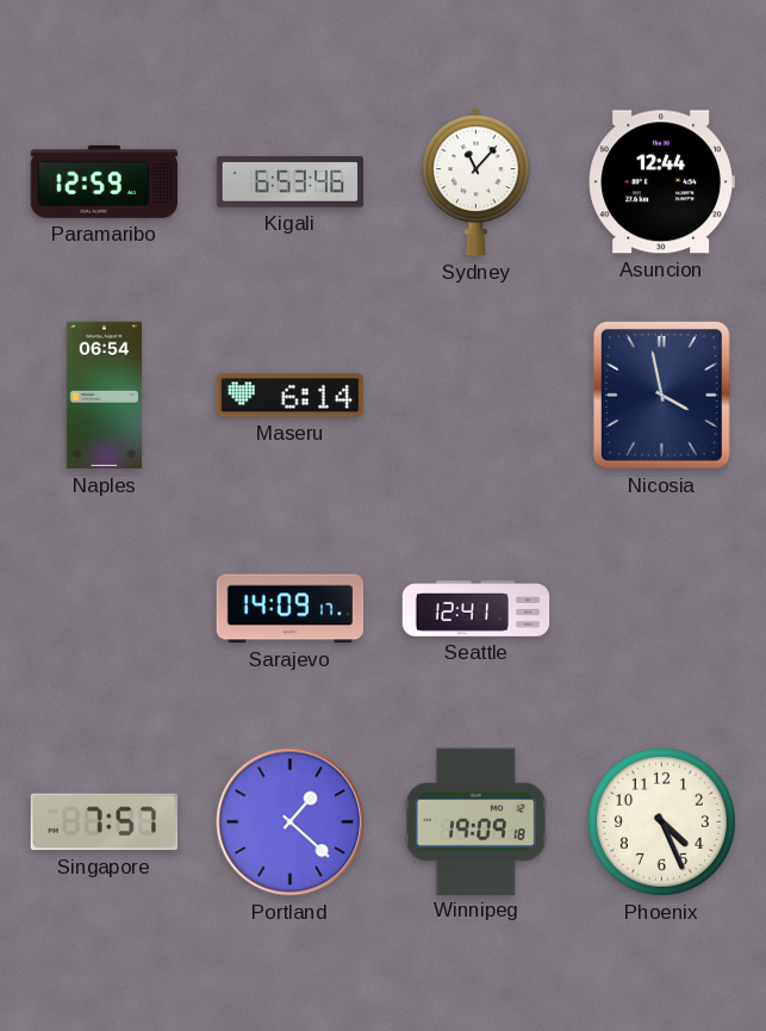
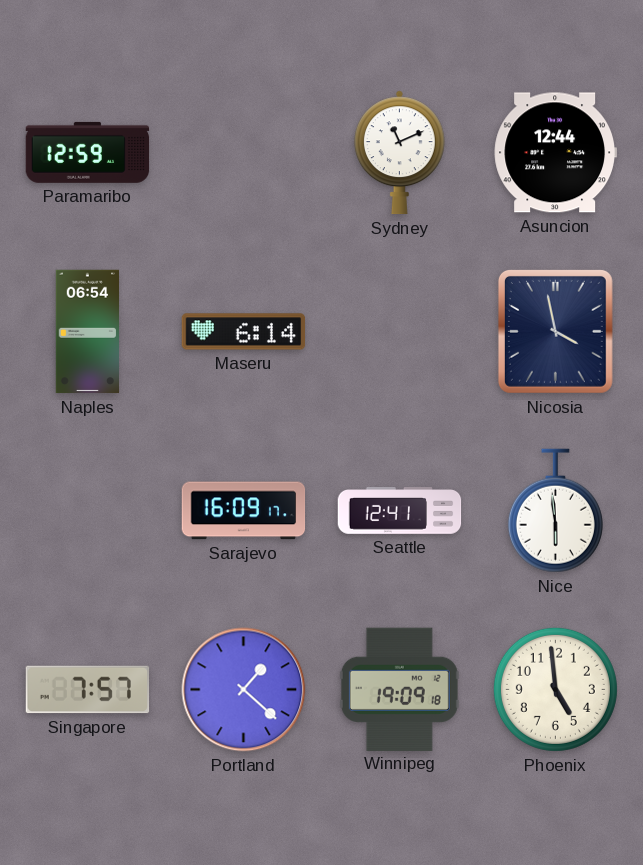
Kigali: 6:53 -> none (291, 182)
Sydney: 11:07 -> 11:11 (399, 153)
Sarajevo: 14:09 -> 16:09 (244, 511)
Nice: none -> 5:59 (555, 511)
Phoenix: 4:26 -> 4:59 (555, 689)
